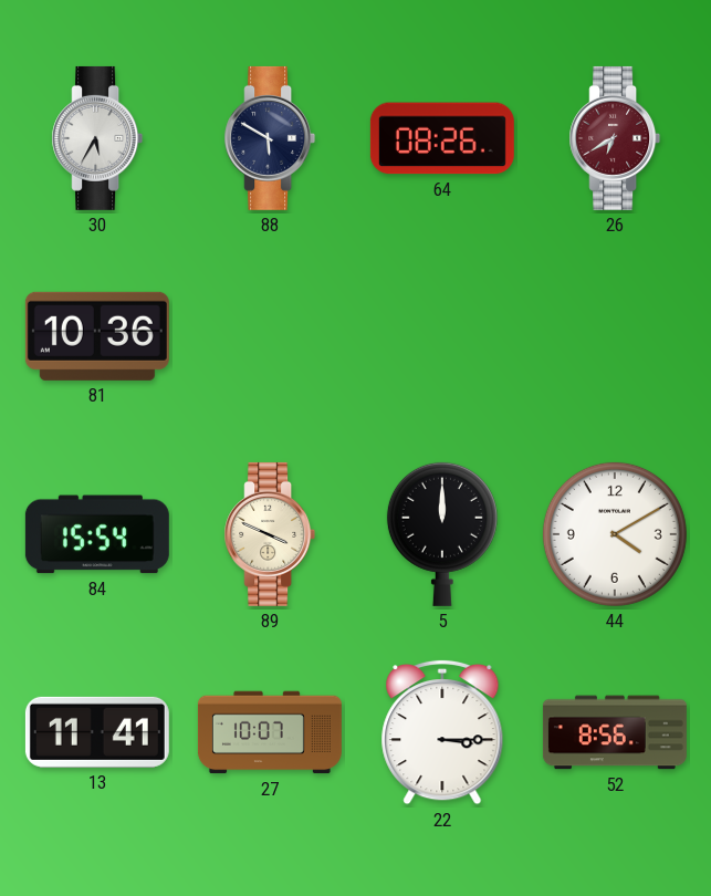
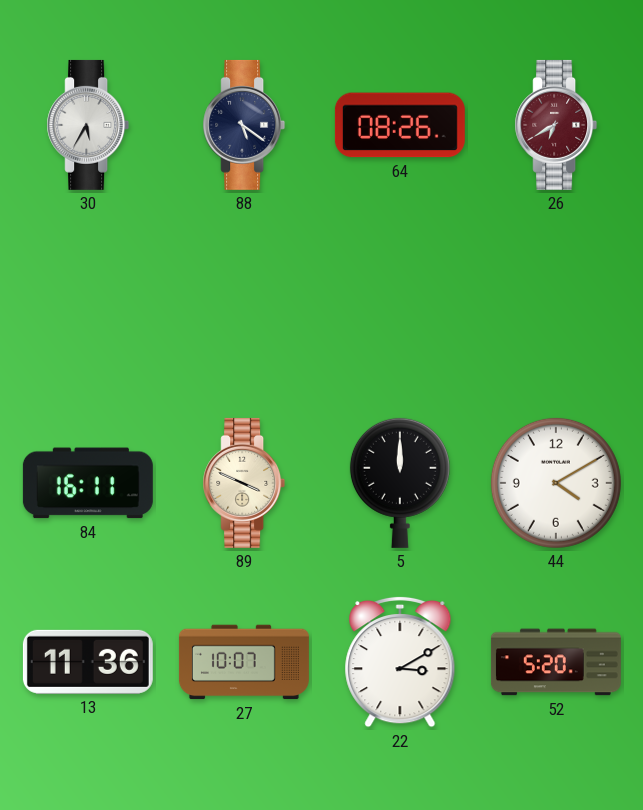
88: 5:50 -> 5:21 (244, 125)
81: 10:36 -> none (97, 336)
84: 15:54 -> 16:11 (88, 483)
13: 11:41 -> 11:36 (88, 662)
22: 3:15 -> 3:10 (400, 662)
52: 8:56 -> 5:20 (556, 662)
